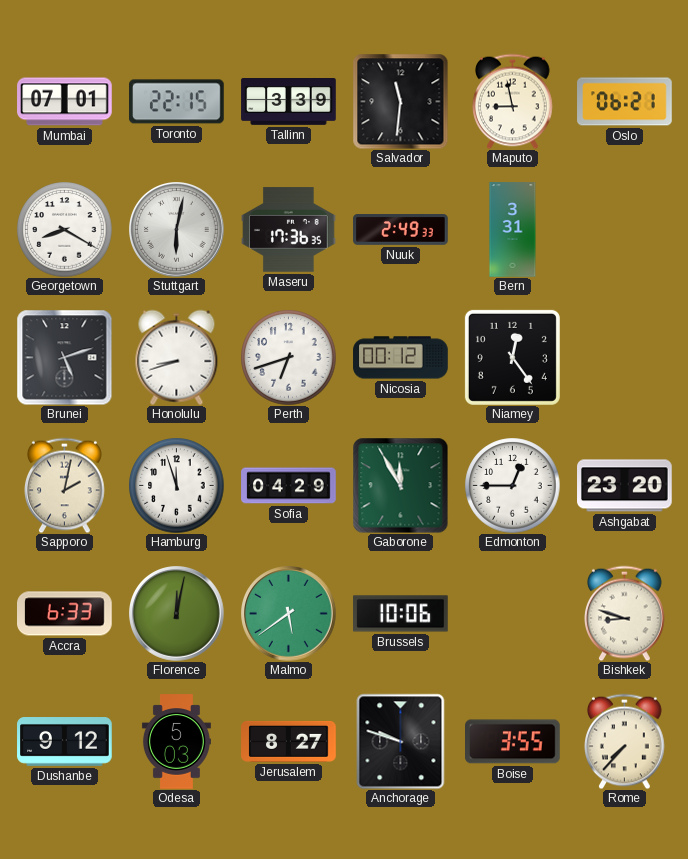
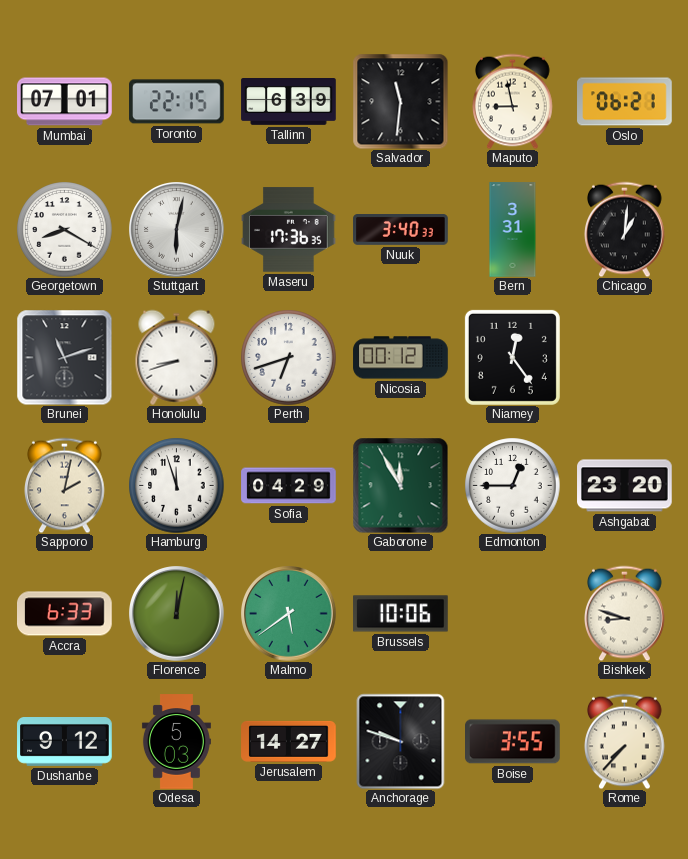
Tallinn: 3:39 -> 6:39 (289, 102)
Nuuk: 2:49 -> 3:40 (401, 230)
Chicago: none -> 1:01 (625, 229)
Brunei: 5:12 -> 11:12 (64, 357)
Jerusalem: 8:27 -> 14:27 (289, 741)
